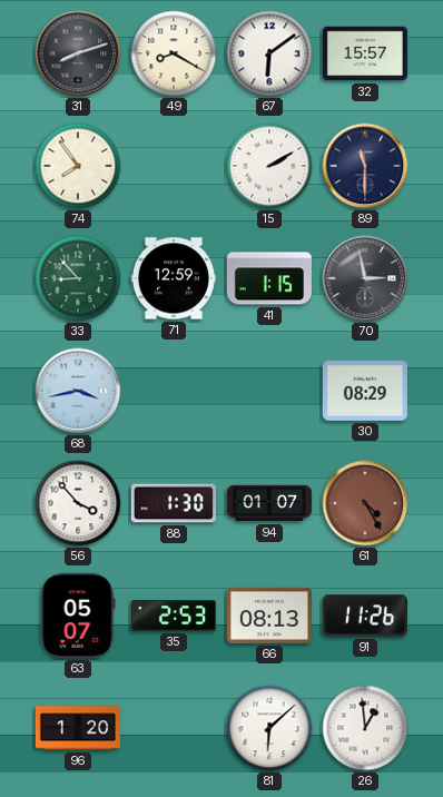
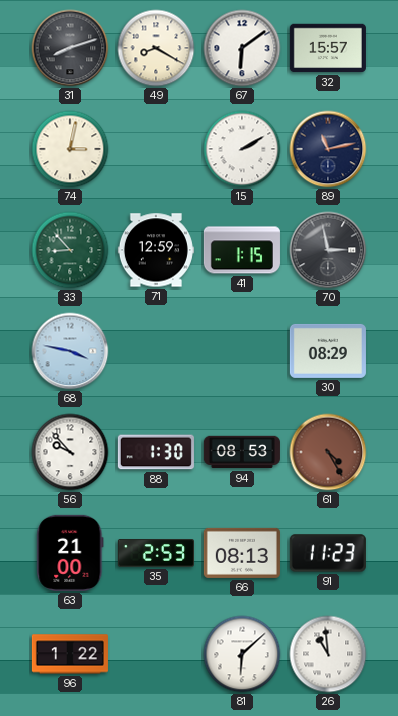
74: 7:54 -> 3:02 (70, 149)
89: 11:30 -> 11:13 (328, 149)
68: 3:43 -> 3:47 (70, 351)
56: 3:53 -> 9:53 (70, 452)
94: 01:07 -> 08:53 (242, 452)
63: 05:07 -> 21:00 (70, 553)
91: 11:26 -> 11:23 (328, 553)
96: 1:20 -> 1:22 (70, 654)
26: 12:59 -> 10:59 (328, 654)
